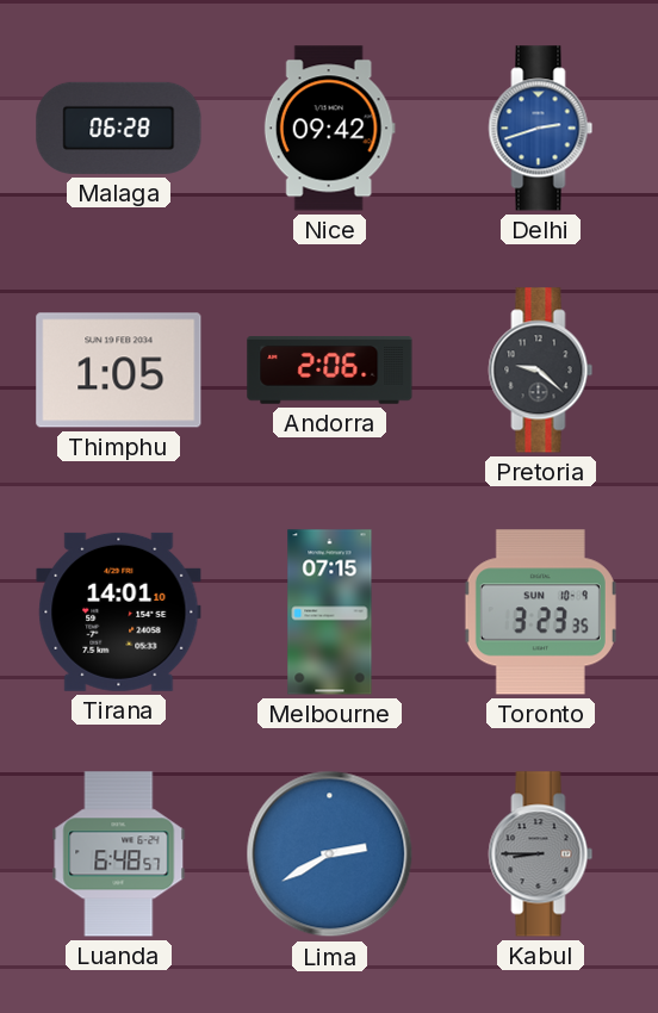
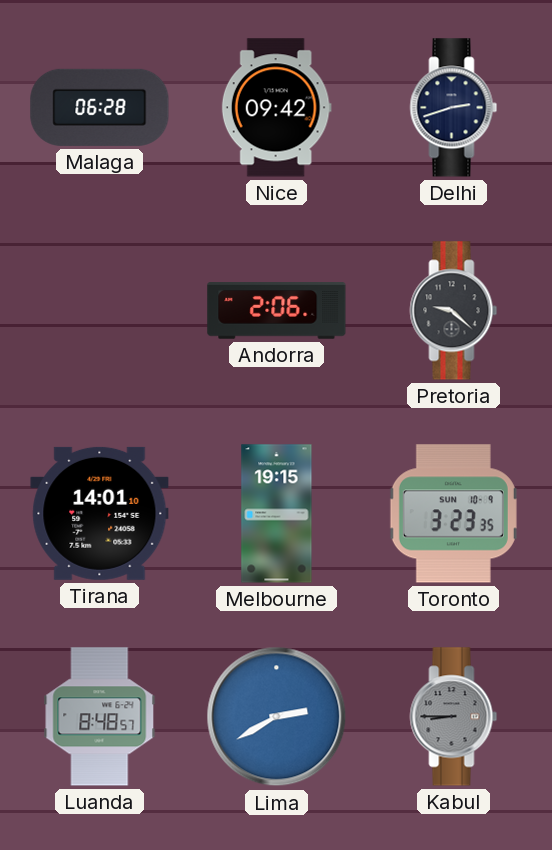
Delhi dial: blue -> navy (454, 108)
Thimphu: 1:05 -> none (119, 371)
Melbourne: 07:15 -> 19:15 (277, 514)
Luanda: 6:48 -> 8:48 (100, 717)
